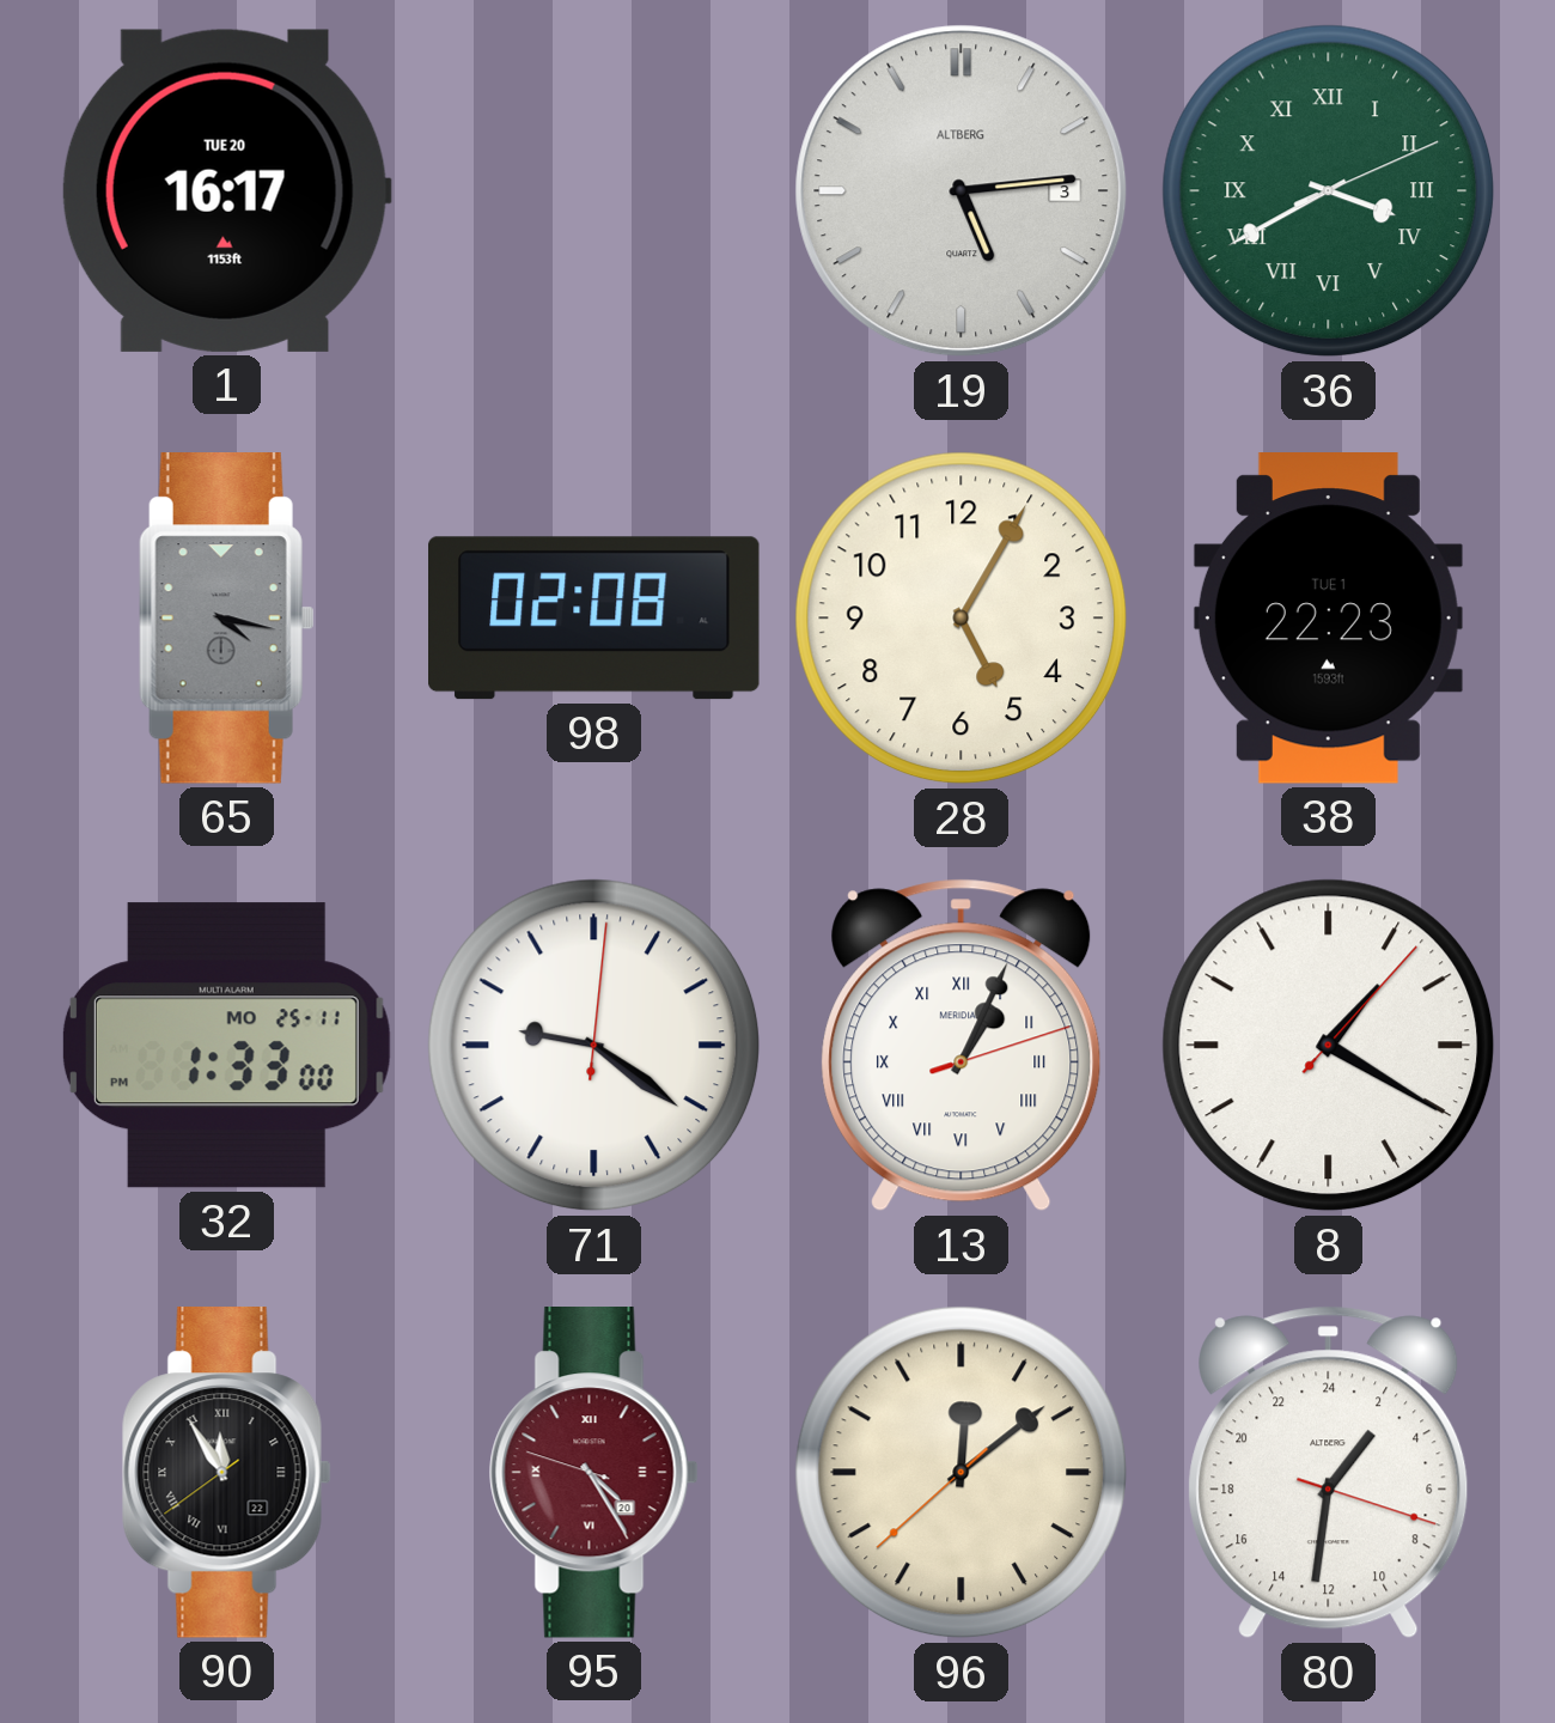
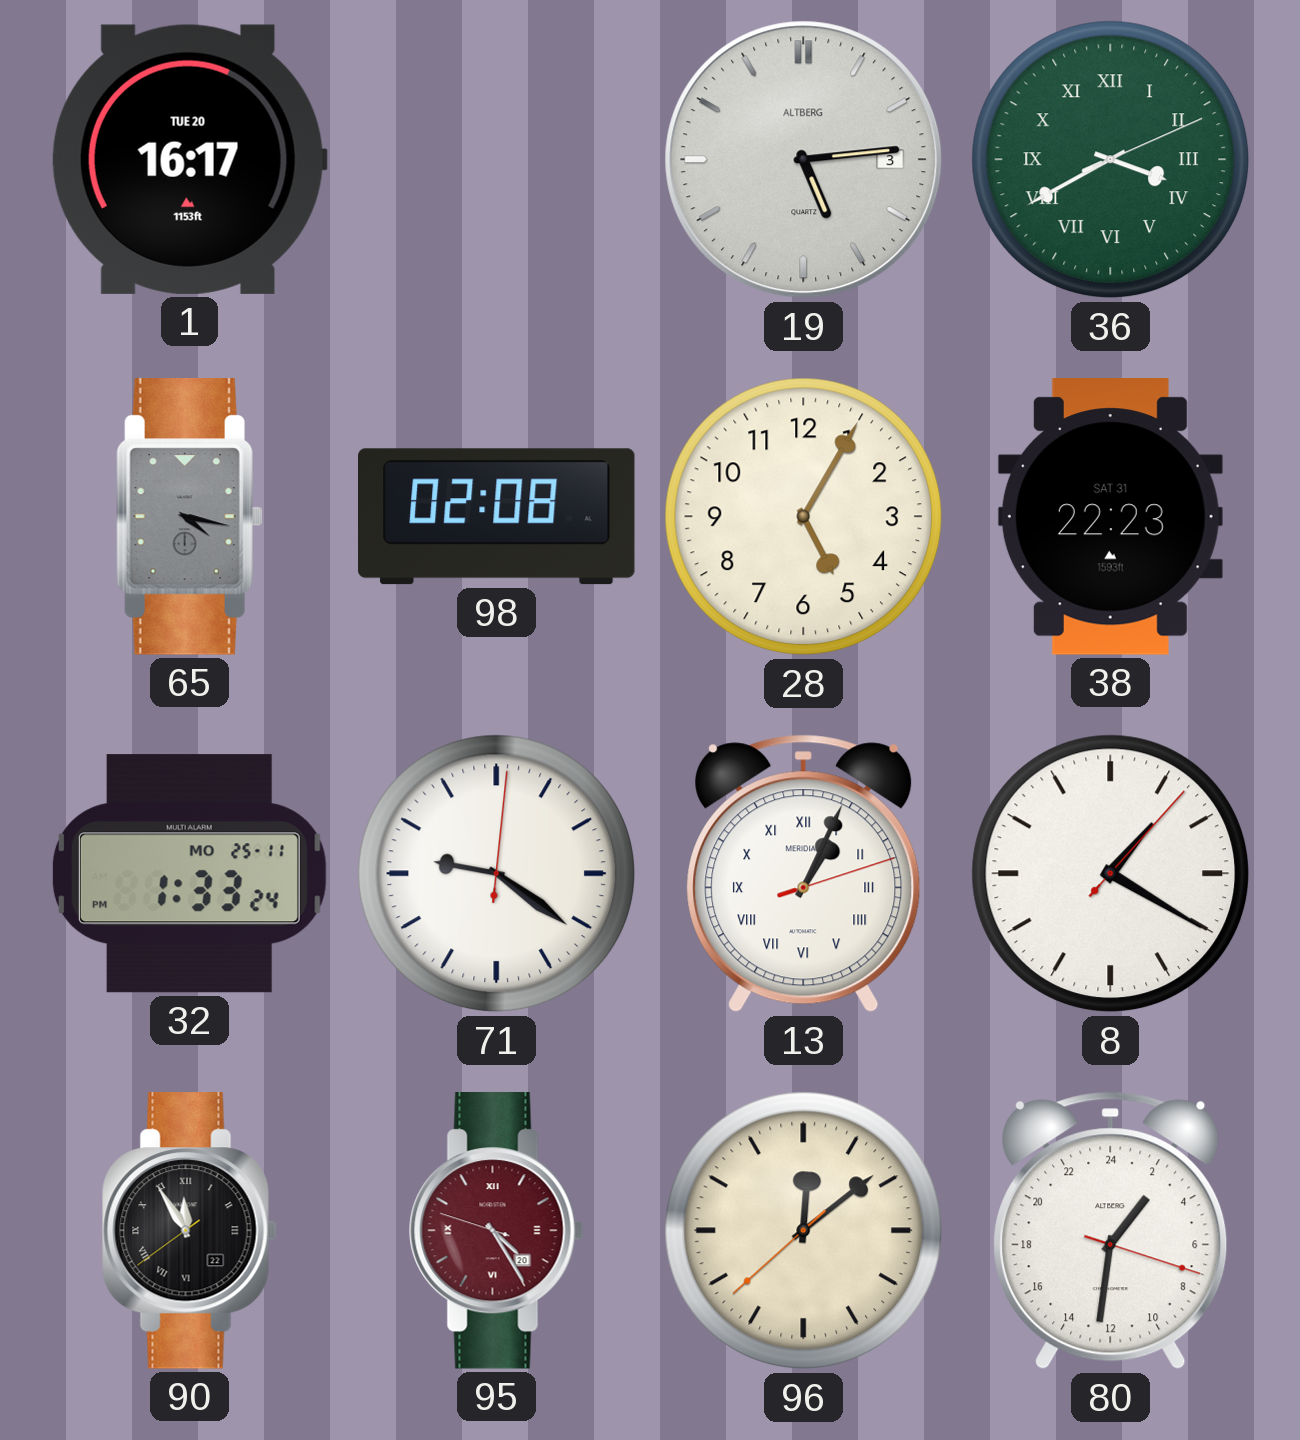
38 date: TUE 1 -> SAT 31 (1110, 517)
32: 1:33:00 PM -> 1:33:24 PM (189, 874)
